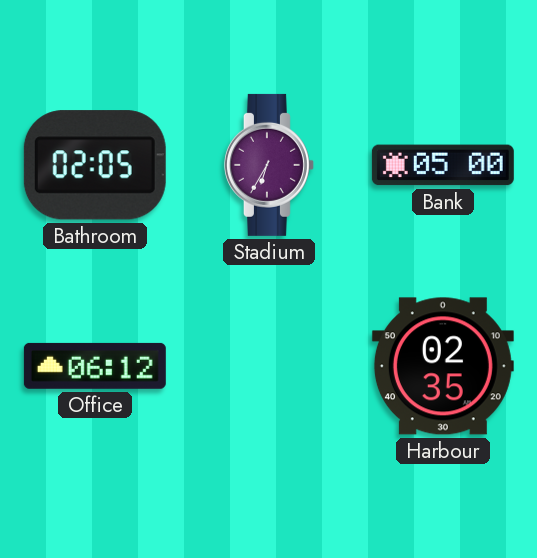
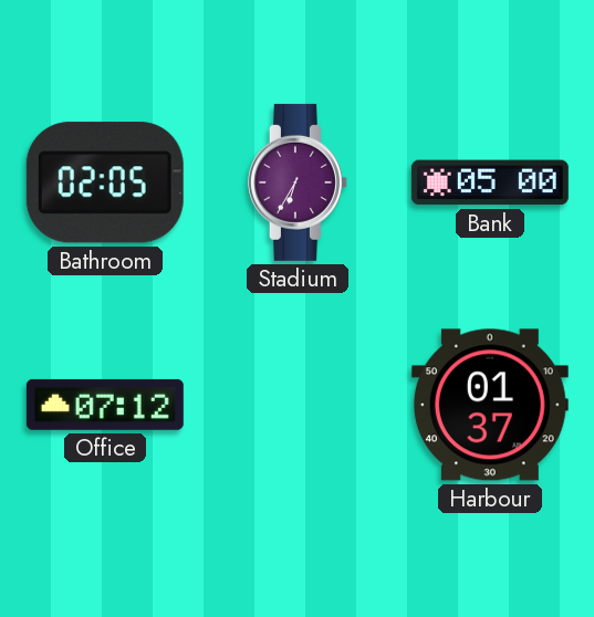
Office: 06:12 -> 07:12 (105, 405)
Harbour: 02:35 -> 01:37 (490, 405)
